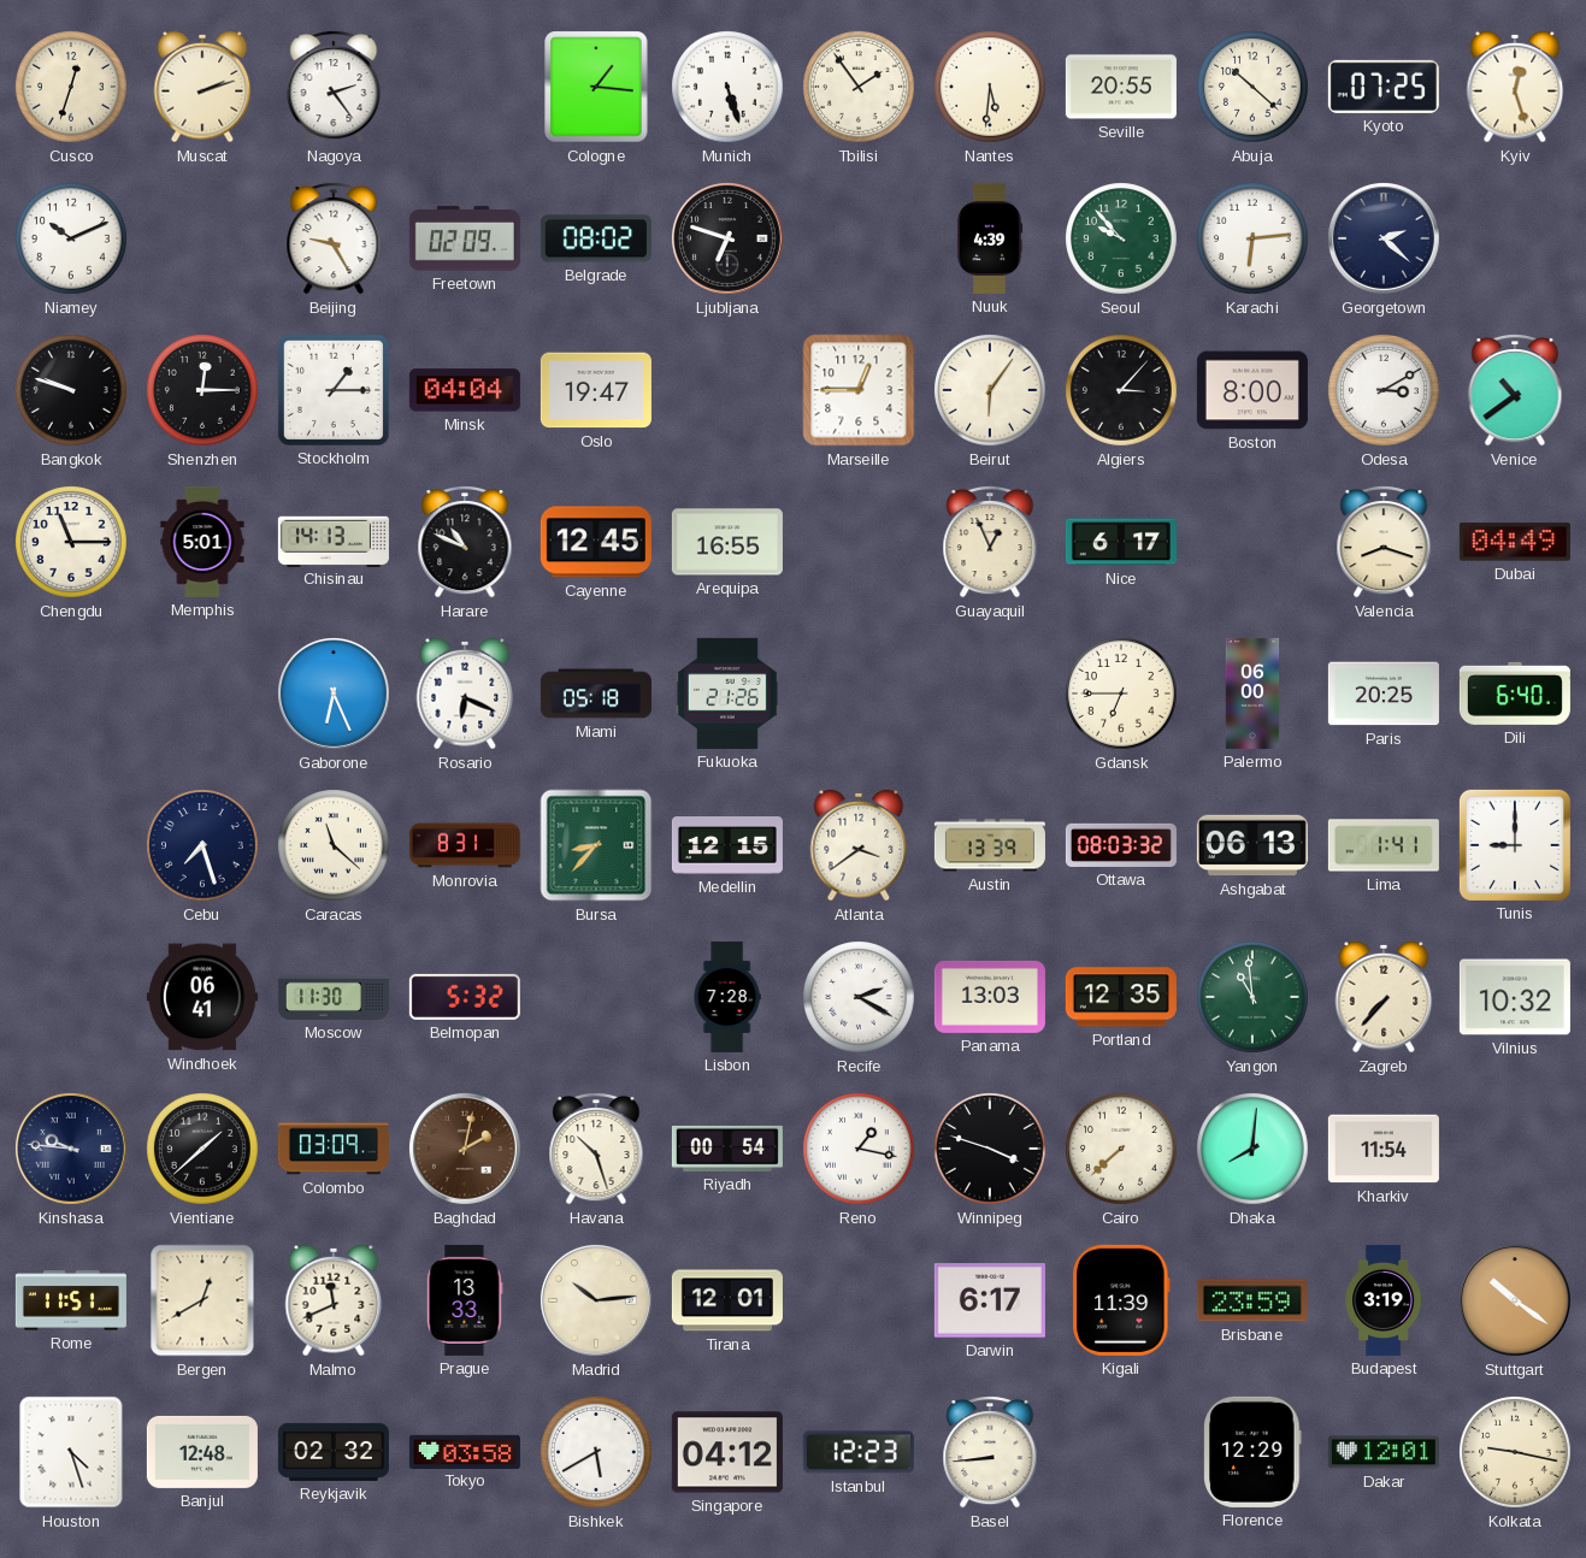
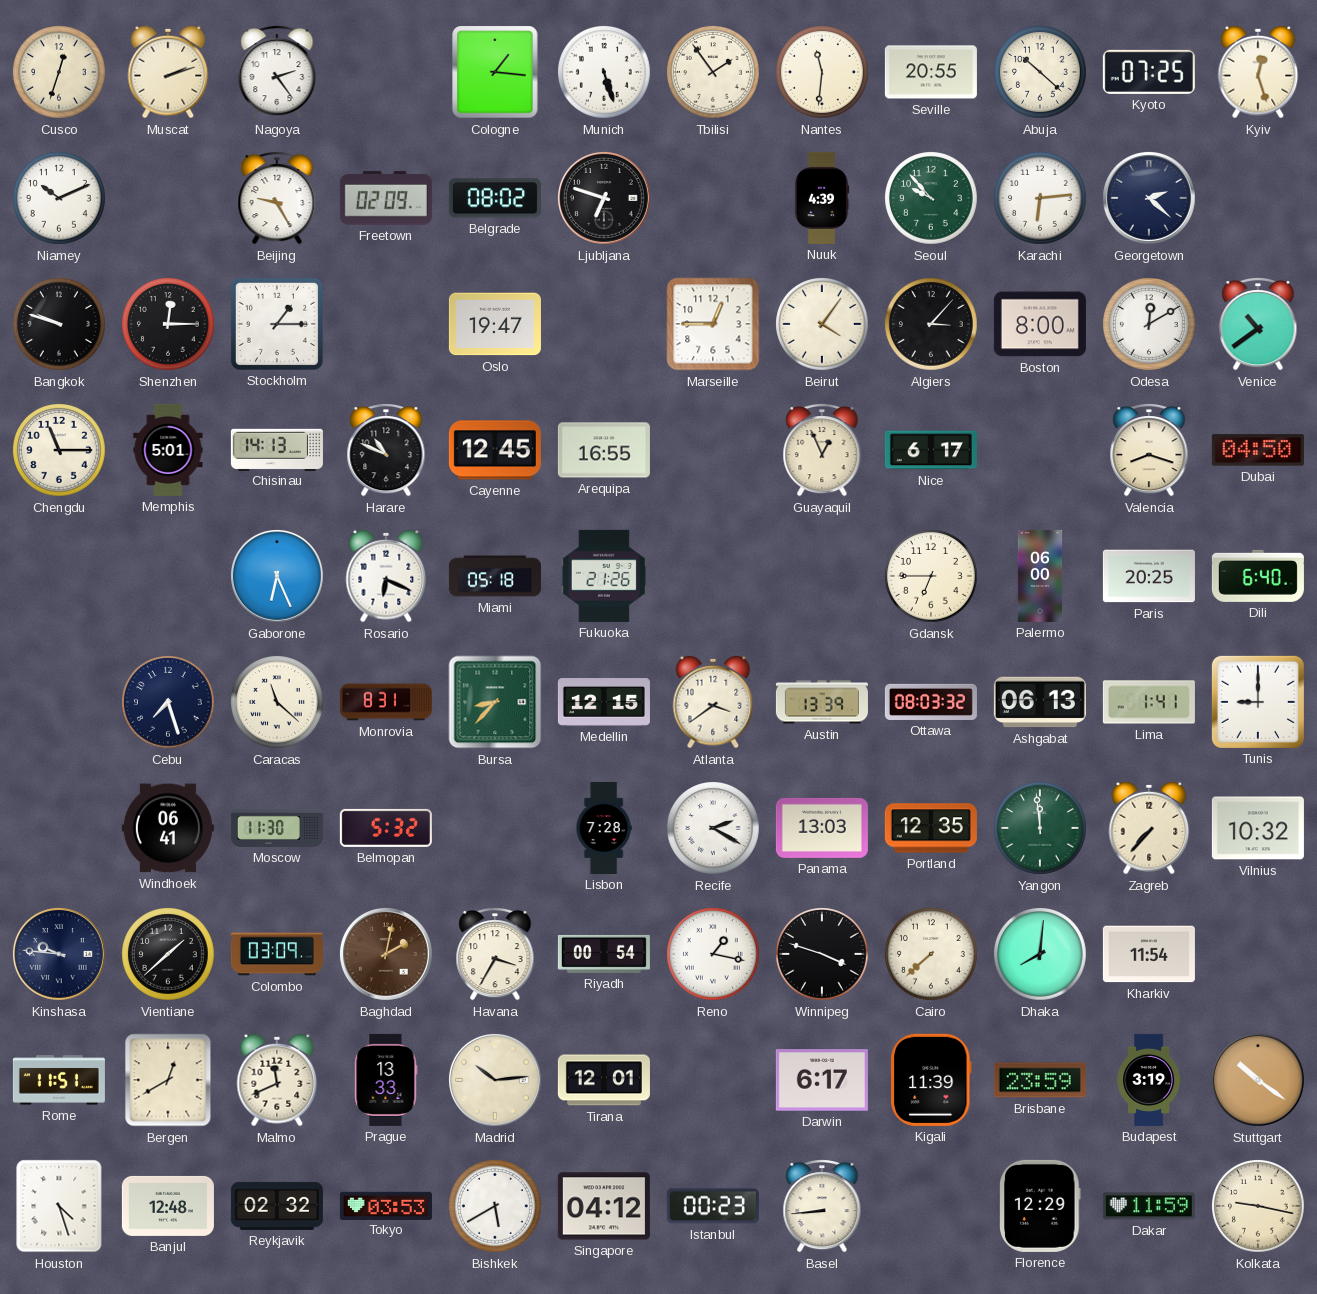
Nantes: 5:31 -> 11:31 (823, 73)
Minsk: 04:04 -> none (465, 390)
Beirut: 6:06 -> 4:06 (823, 325)
Odesa: 3:10 -> 12:10 (1150, 325)
Dubai: 04:49 -> 04:50 (1258, 450)
Yangon: 10:59 -> 11:59 (1041, 829)
Havana: 10:27 -> 3:35 (495, 955)
Tokyo: 03:58 -> 03:53 (386, 1205)
Istanbul: 12:23 -> 00:23 (713, 1206)
Dakar: 12:01 -> 11:59 (1149, 1206)
